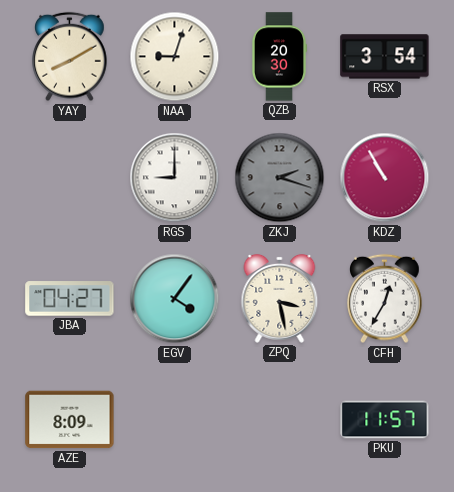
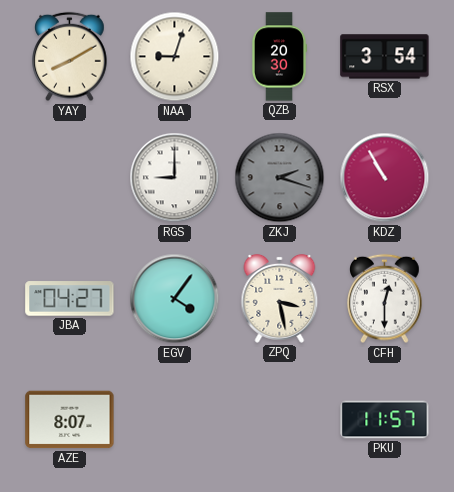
CFH: 12:35 -> 12:30 (385, 299)
AZE: 8:09 -> 8:07 (70, 420)
